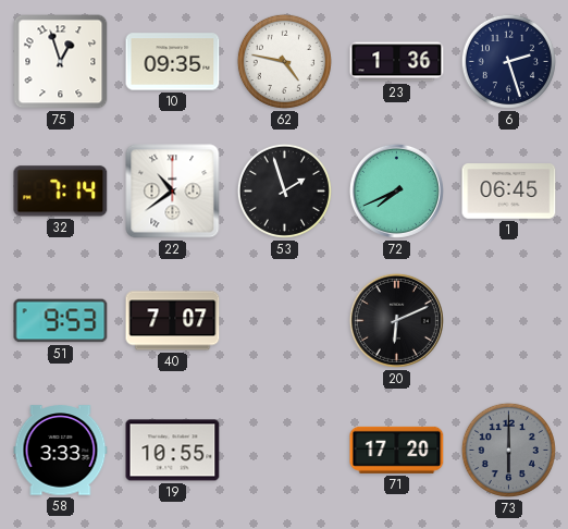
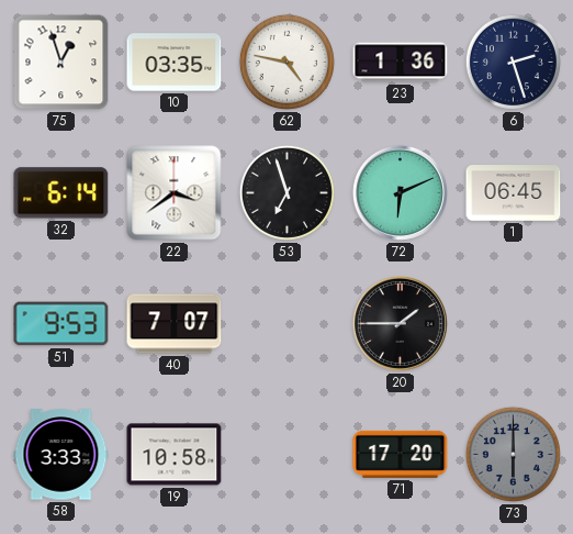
10: 09:35 -> 03:35 (175, 63)
32: 7:14 -> 6:14 (61, 193)
22: 10:39 -> 3:39 (175, 193)
53: 1:57 -> 6:57 (286, 192)
72: 7:41 -> 6:11 (400, 192)
20: 6:11 -> 1:45 (400, 323)
19: 10:55 -> 10:58 (175, 455)
